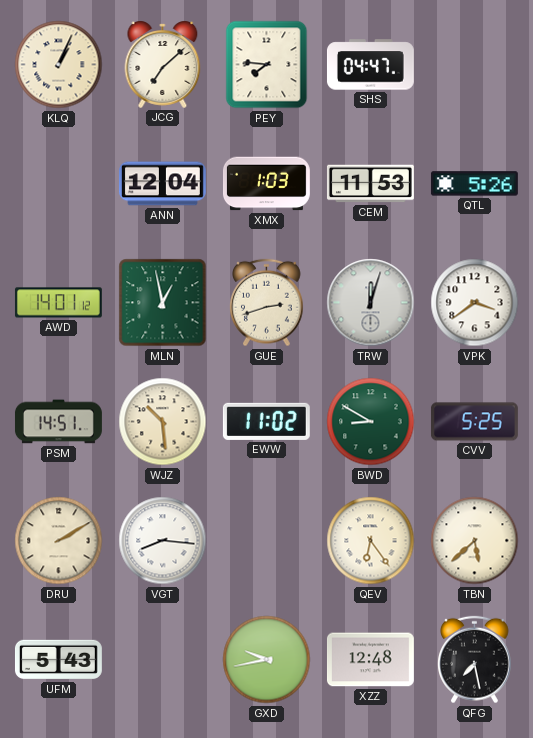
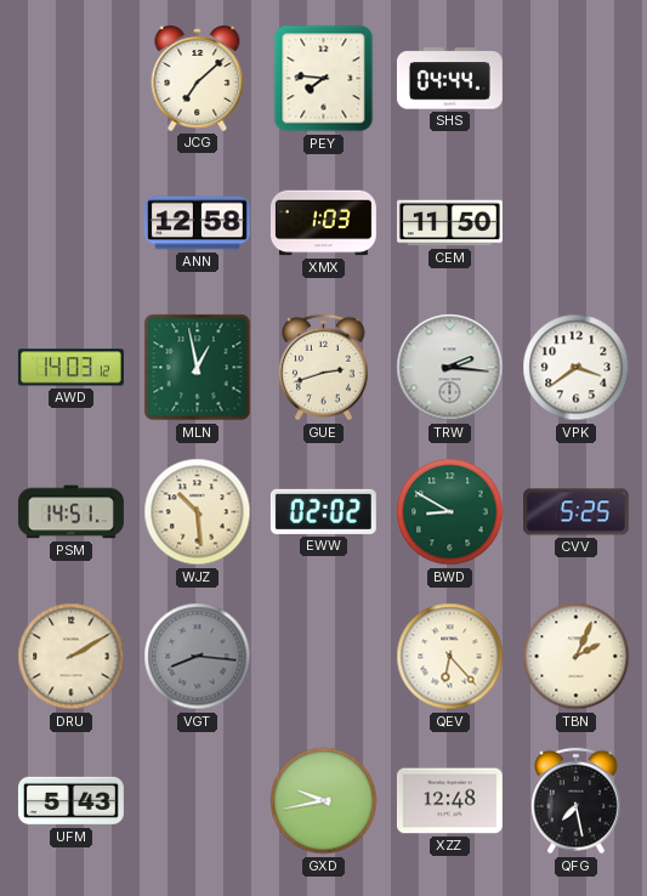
KLQ: 1:04 -> none (59, 65)
SHS: 04:47 -> 04:44 (449, 79)
ANN: 12:04 -> 12:58 (197, 223)
CEM: 11:53 -> 11:50 (449, 223)
QTL: 5:26 -> none (474, 184)
AWD: 14:01 -> 14:03 (70, 368)
TRW: 12:03 -> 2:16 (450, 368)
EWW: 11:02 -> 02:02 (323, 511)
VGT dial: white -> grey (198, 657)
QEV: 6:24 -> 6:23 (450, 657)
TBN: 5:38 -> 2:04 (577, 657)
